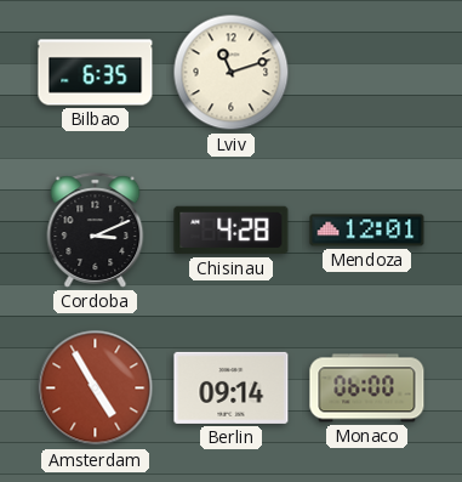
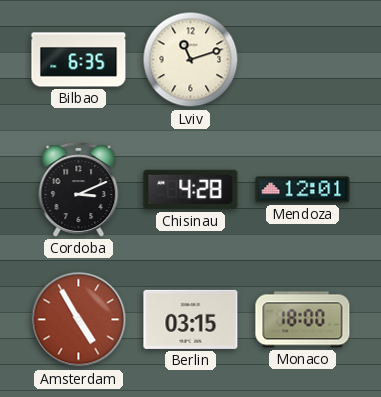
Berlin: 09:14 -> 03:15 (191, 319)
Monaco: 06:00 -> 18:00 (303, 320)
